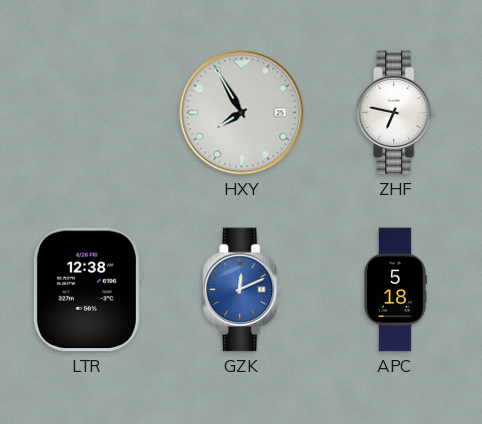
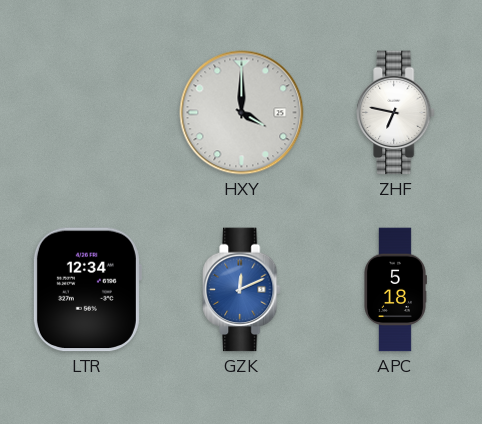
HXY: 7:55 -> 4:00 (242, 113)
LTR: 12:38 -> 12:34 (87, 290)
